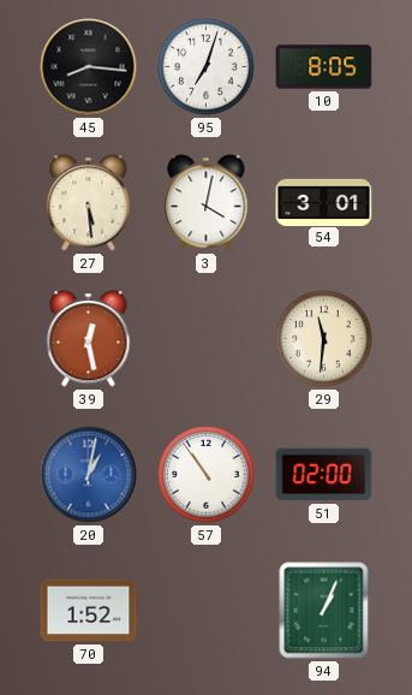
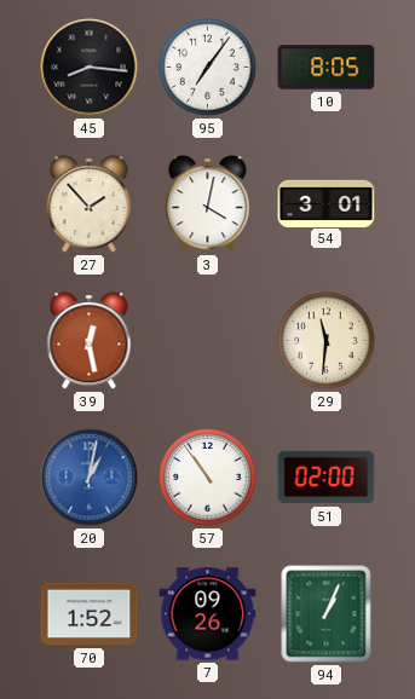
95: 7:03 -> 7:06 (208, 68)
27: 5:29 -> 1:53 (90, 204)
7: none -> 09:26 (208, 614)
